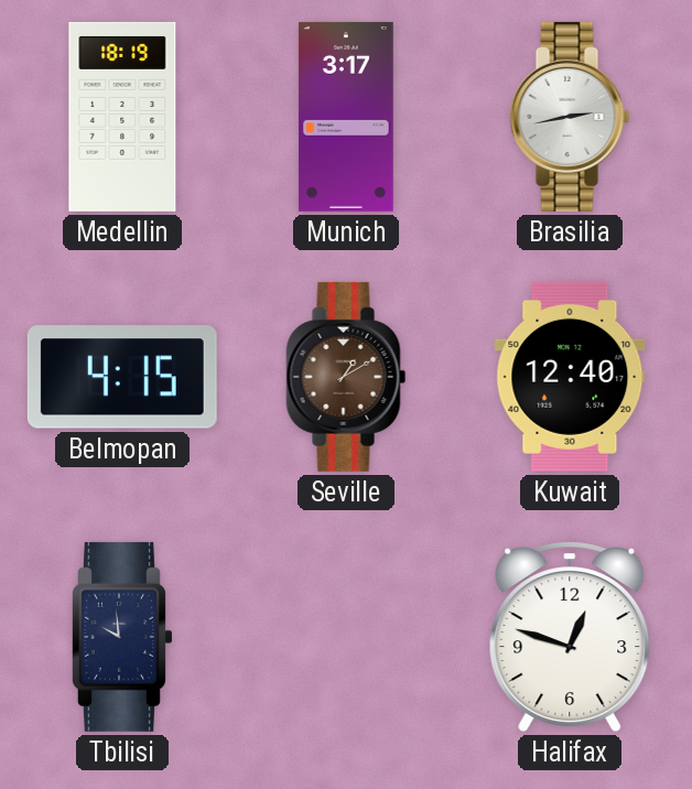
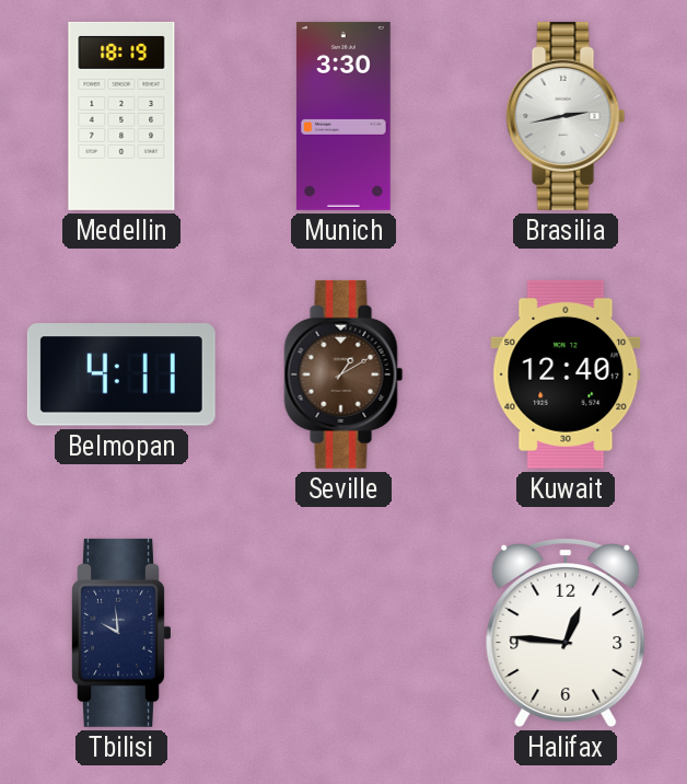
Munich: 3:17 -> 3:30 (343, 116)
Belmopan: 4:15 -> 4:11 (121, 374)
Halifax: 12:48 -> 12:46 (566, 633)
